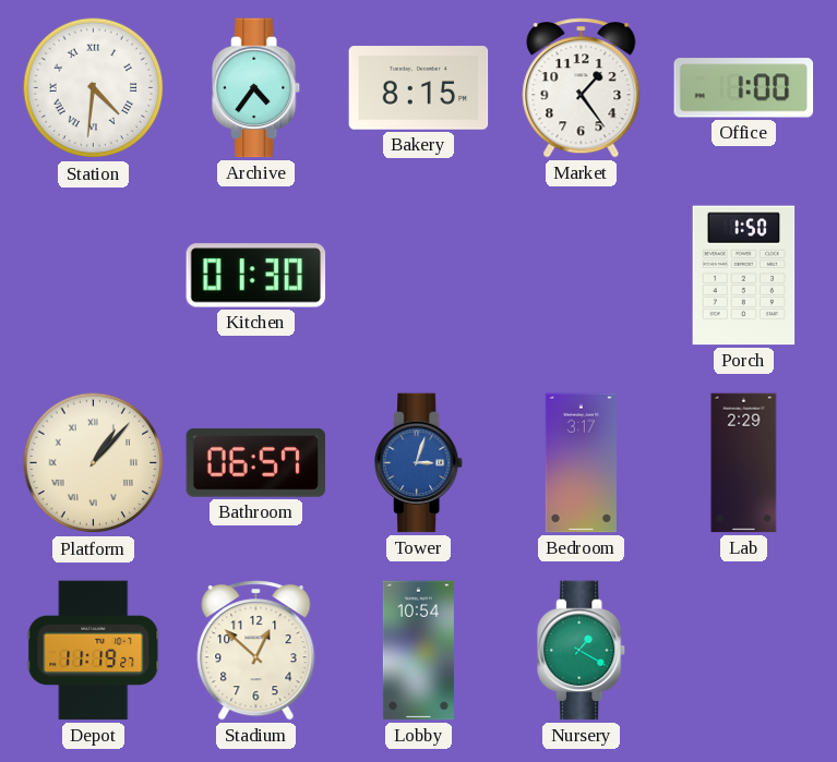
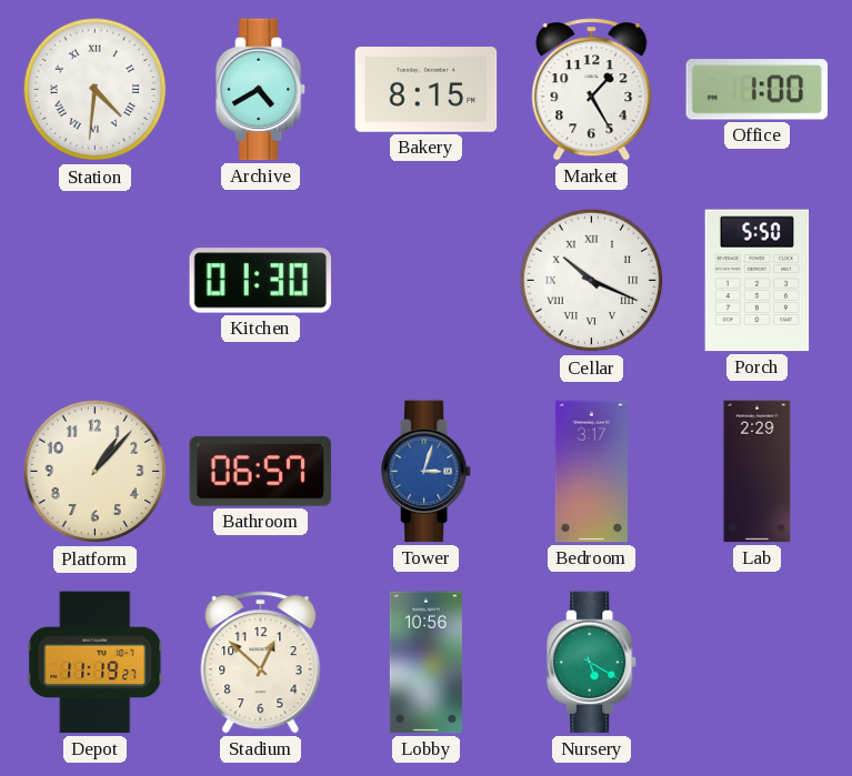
Archive: 4:36 -> 4:40 (262, 90)
Market: 1:24 -> 1:25 (592, 90)
Cellar: none -> 10:19 (592, 281)
Porch: 1:50 -> 5:50 (758, 281)
Platform numerals: Roman -> Arabic (96, 472)
Lobby: 10:54 -> 10:56 (425, 663)
Nursery: 1:20 -> 5:20 (593, 663)
